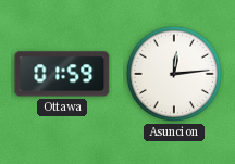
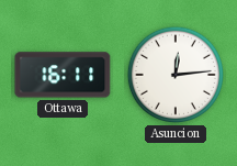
Ottawa: 01:59 -> 16:11 (63, 75)
